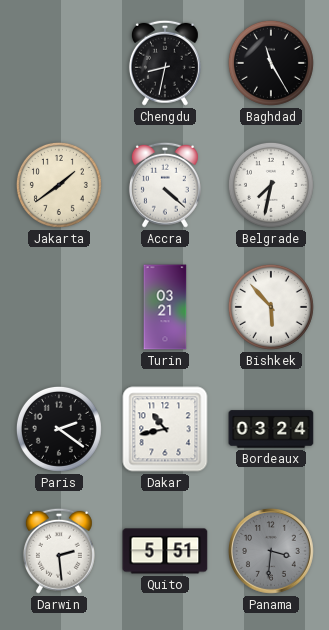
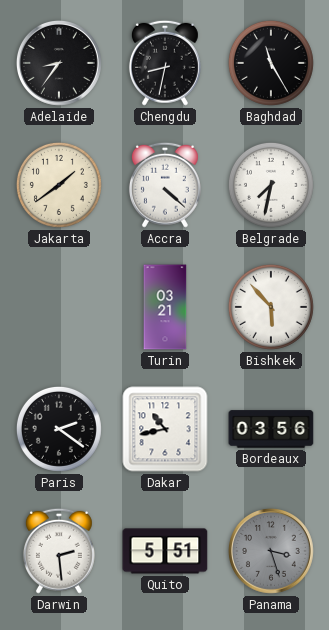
Adelaide: none -> 8:36 (59, 63)
Bordeaux: 03:24 -> 03:56 (271, 429)
Panama: 3:31 -> 3:27 (271, 551)
